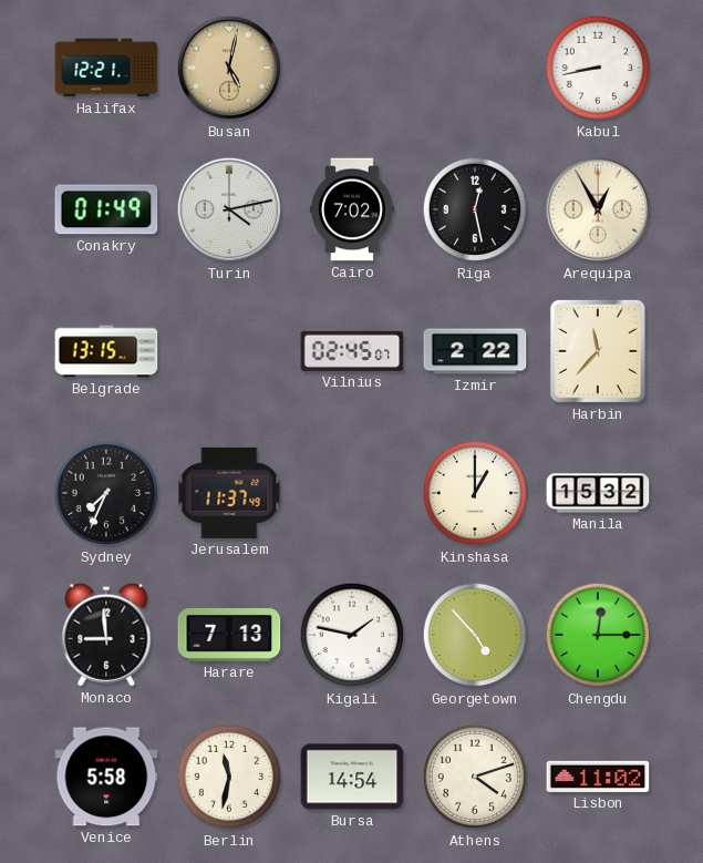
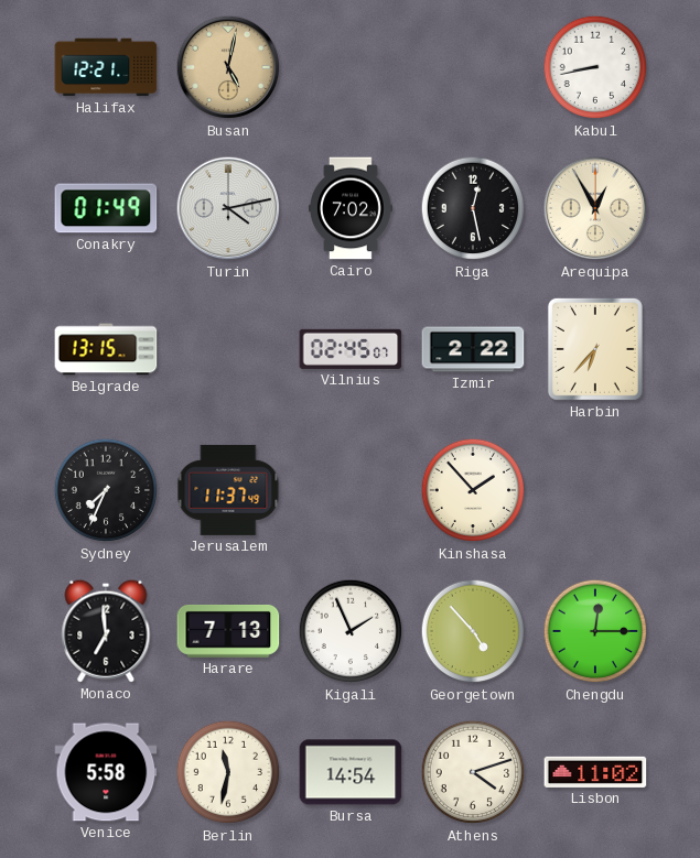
Harbin: 11:37 -> 6:37 (595, 349)
Kinshasa: 1:00 -> 1:53 (473, 490)
Manila: 15:32 -> none (598, 493)
Monaco: 8:59 -> 6:59 (106, 631)
Kigali: 1:47 -> 1:56 (351, 631)
